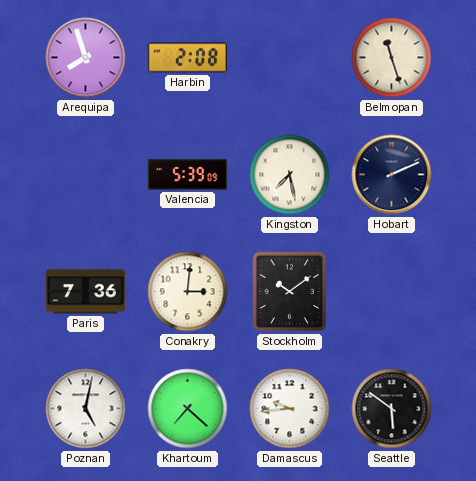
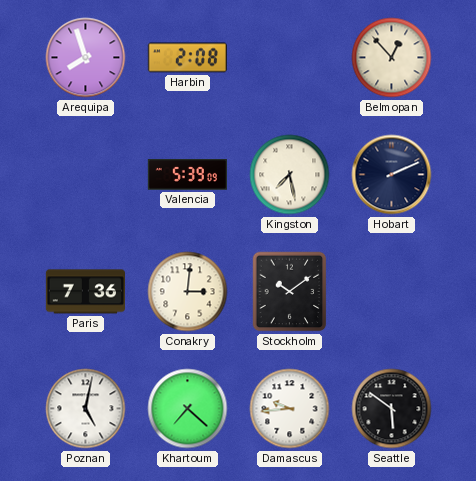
Belmopan: 11:27 -> 12:53 (392, 58)
